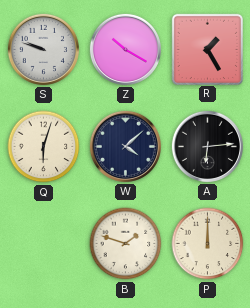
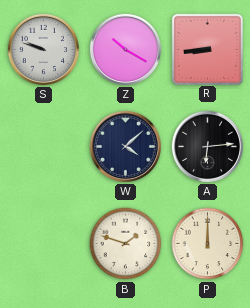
R: 1:25 -> 8:44 (207, 49)
Q: 6:03 -> none (44, 147)
